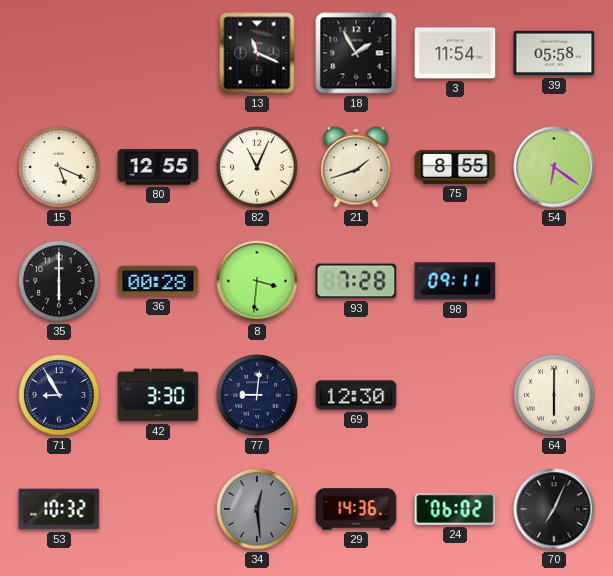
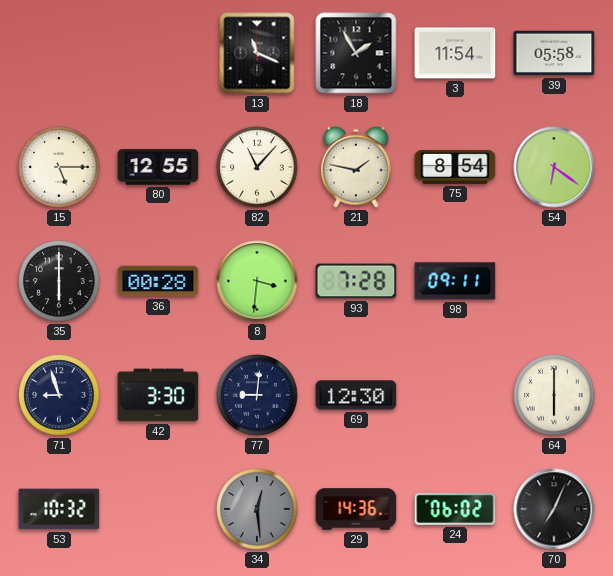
15: 5:19 -> 5:15 (59, 167)
82: 11:04 -> 11:07 (257, 167)
21: 1:42 -> 1:47 (356, 167)
75: 8:55 -> 8:54 (455, 168)
71: 8:55 -> 8:57 (59, 395)
